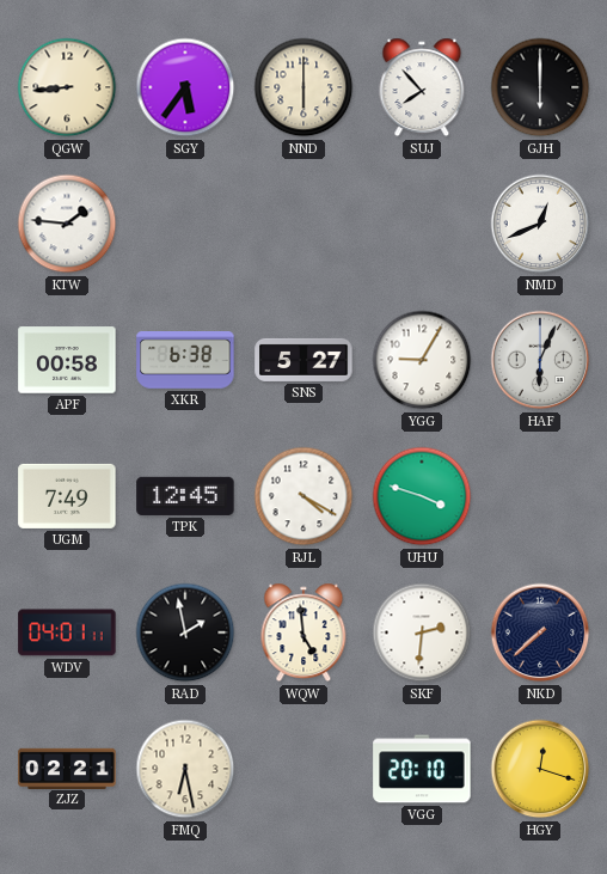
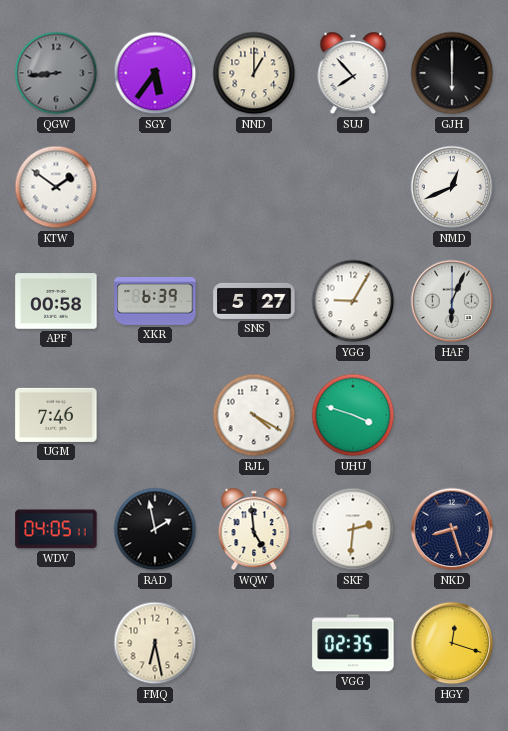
QGW dial: cream -> grey (56, 73)
NND: 6:00 -> 1:00 (254, 73)
KTW: 1:46 -> 1:51 (56, 187)
XKR: 6:38 -> 6:39 (155, 301)
UGM: 7:49 -> 7:46 (56, 415)
TPK: 12:45 -> none (185, 496)
WDV: 04:01 -> 04:05 (56, 529)
NKD: 7:38 -> 8:27 (452, 529)
ZJZ: 02:21 -> none (67, 768)
VGG: 20:10 -> 02:35 (353, 643)
